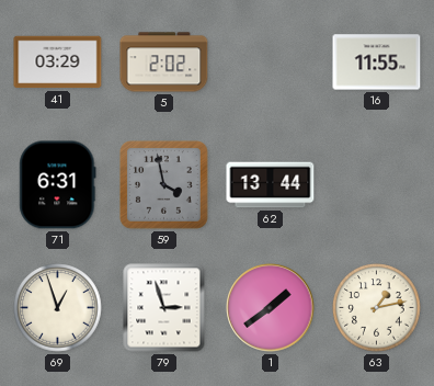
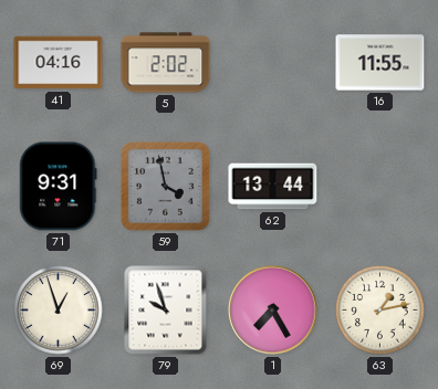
41: 03:29 -> 04:16 (59, 63)
71: 6:31 -> 9:31 (59, 187)
79: 2:57 -> 9:57 (166, 311)
1: 1:39 -> 7:25 (273, 311)
